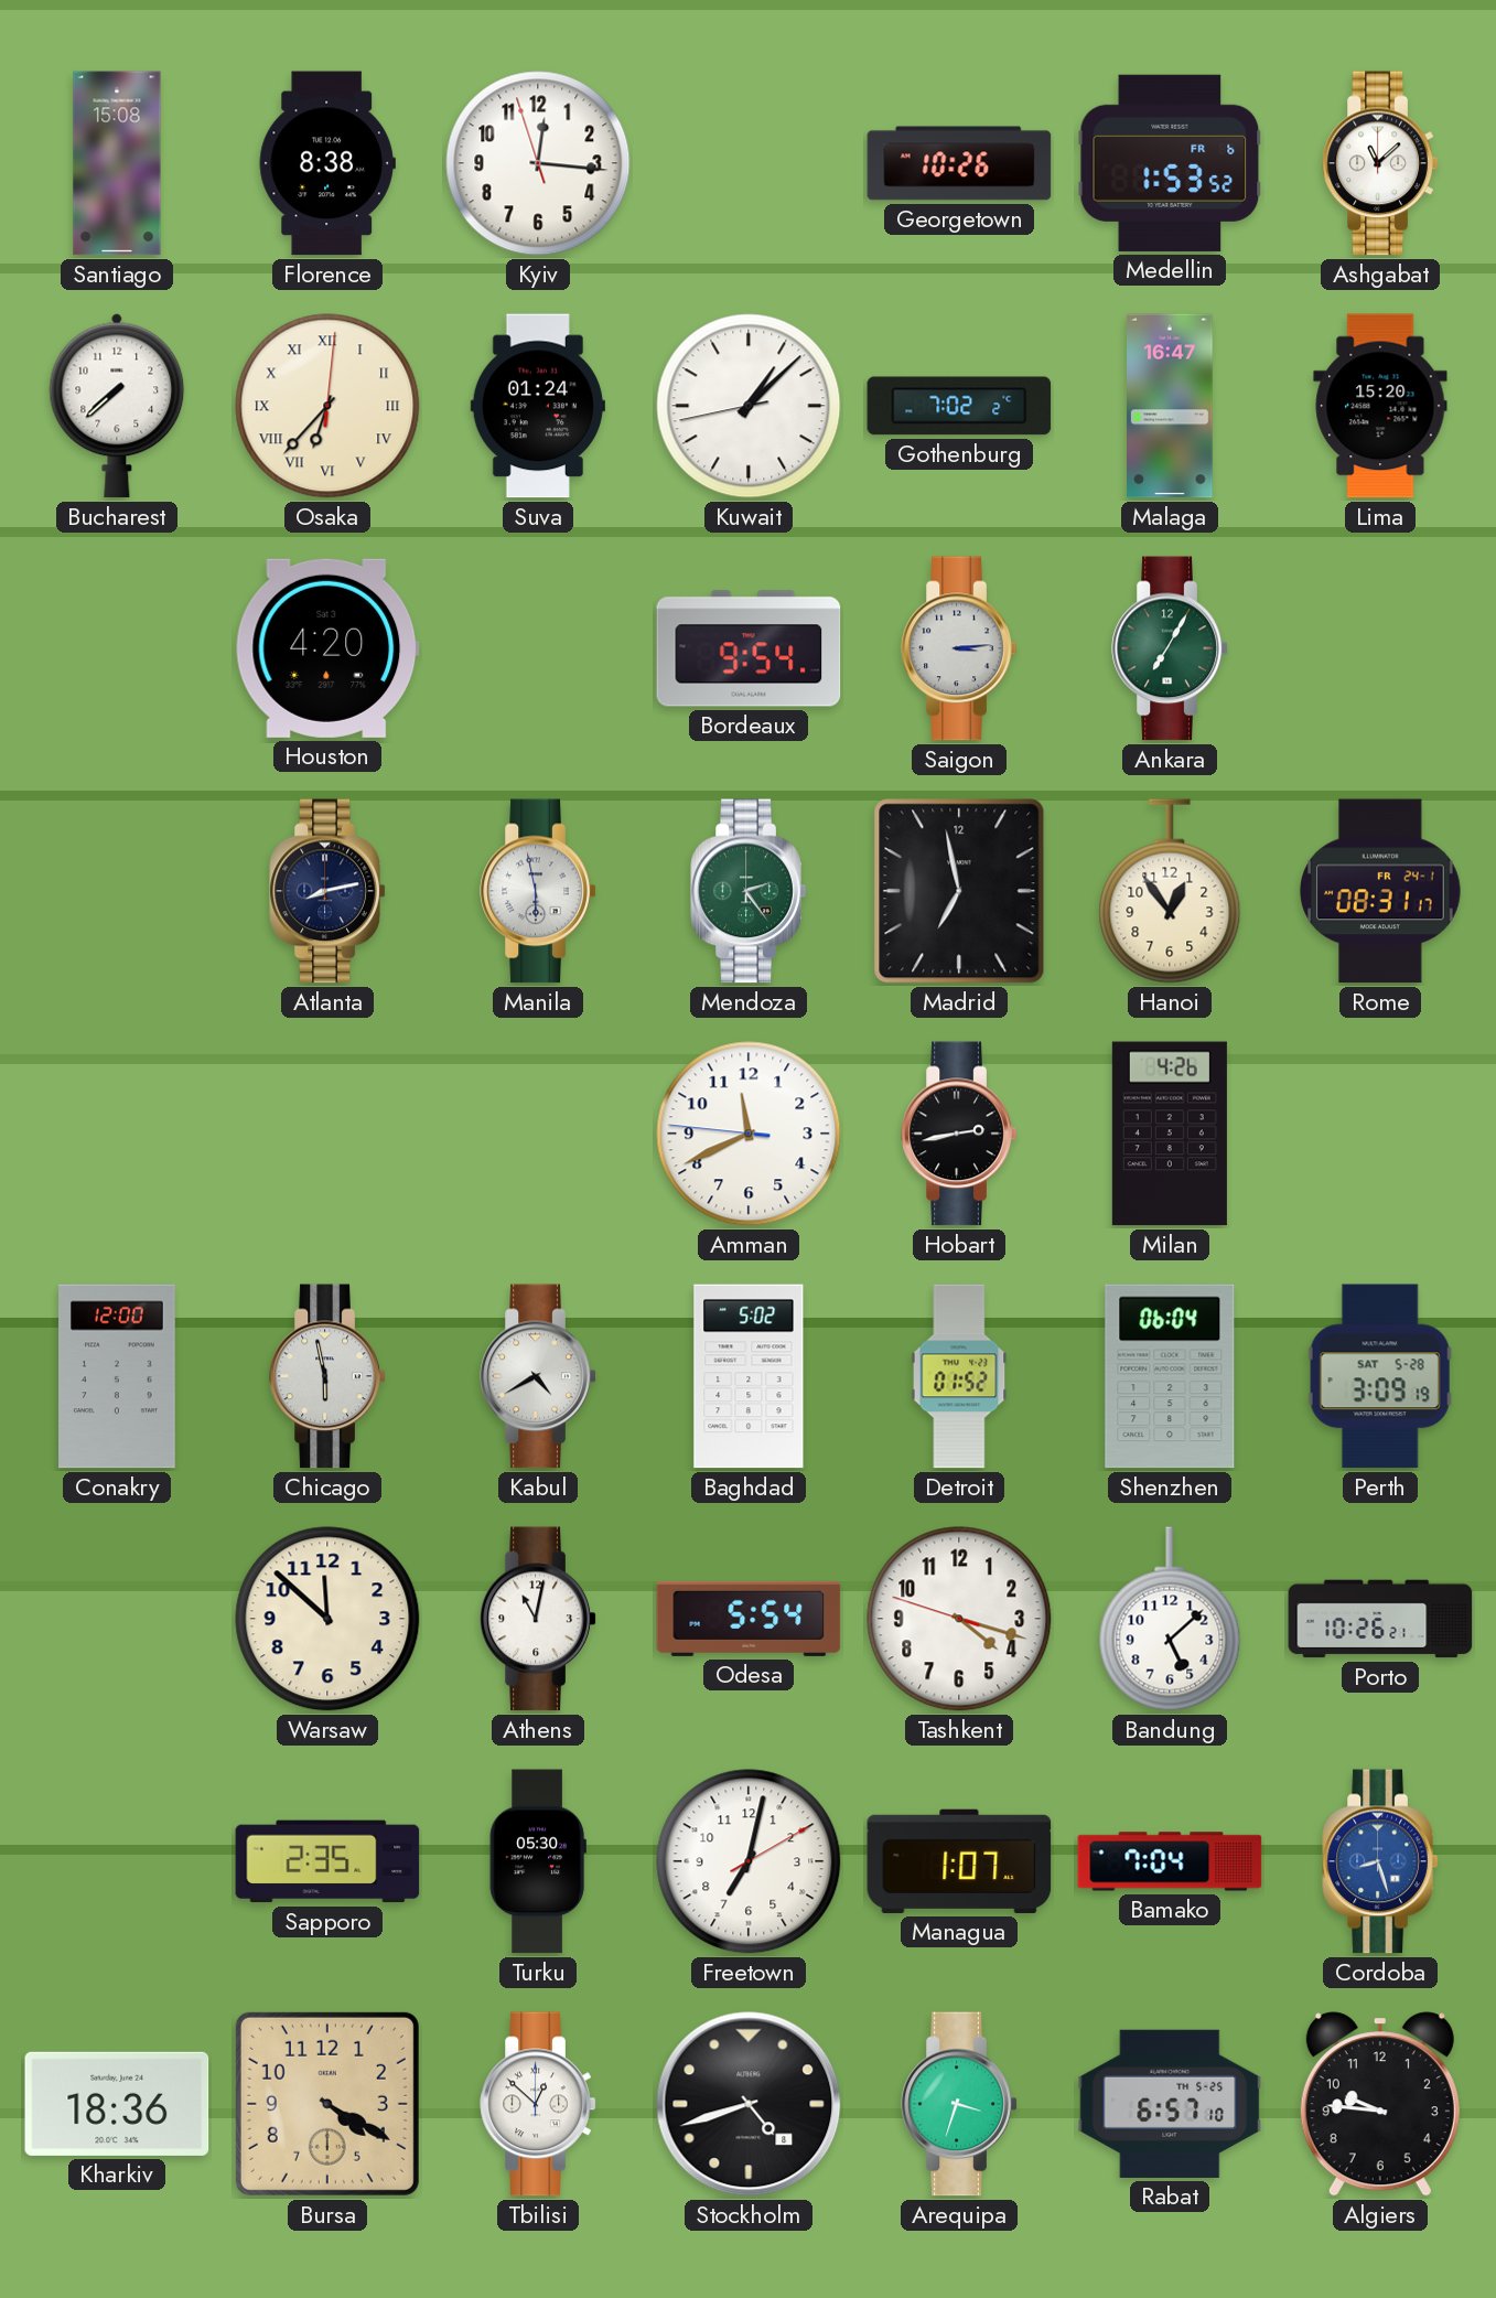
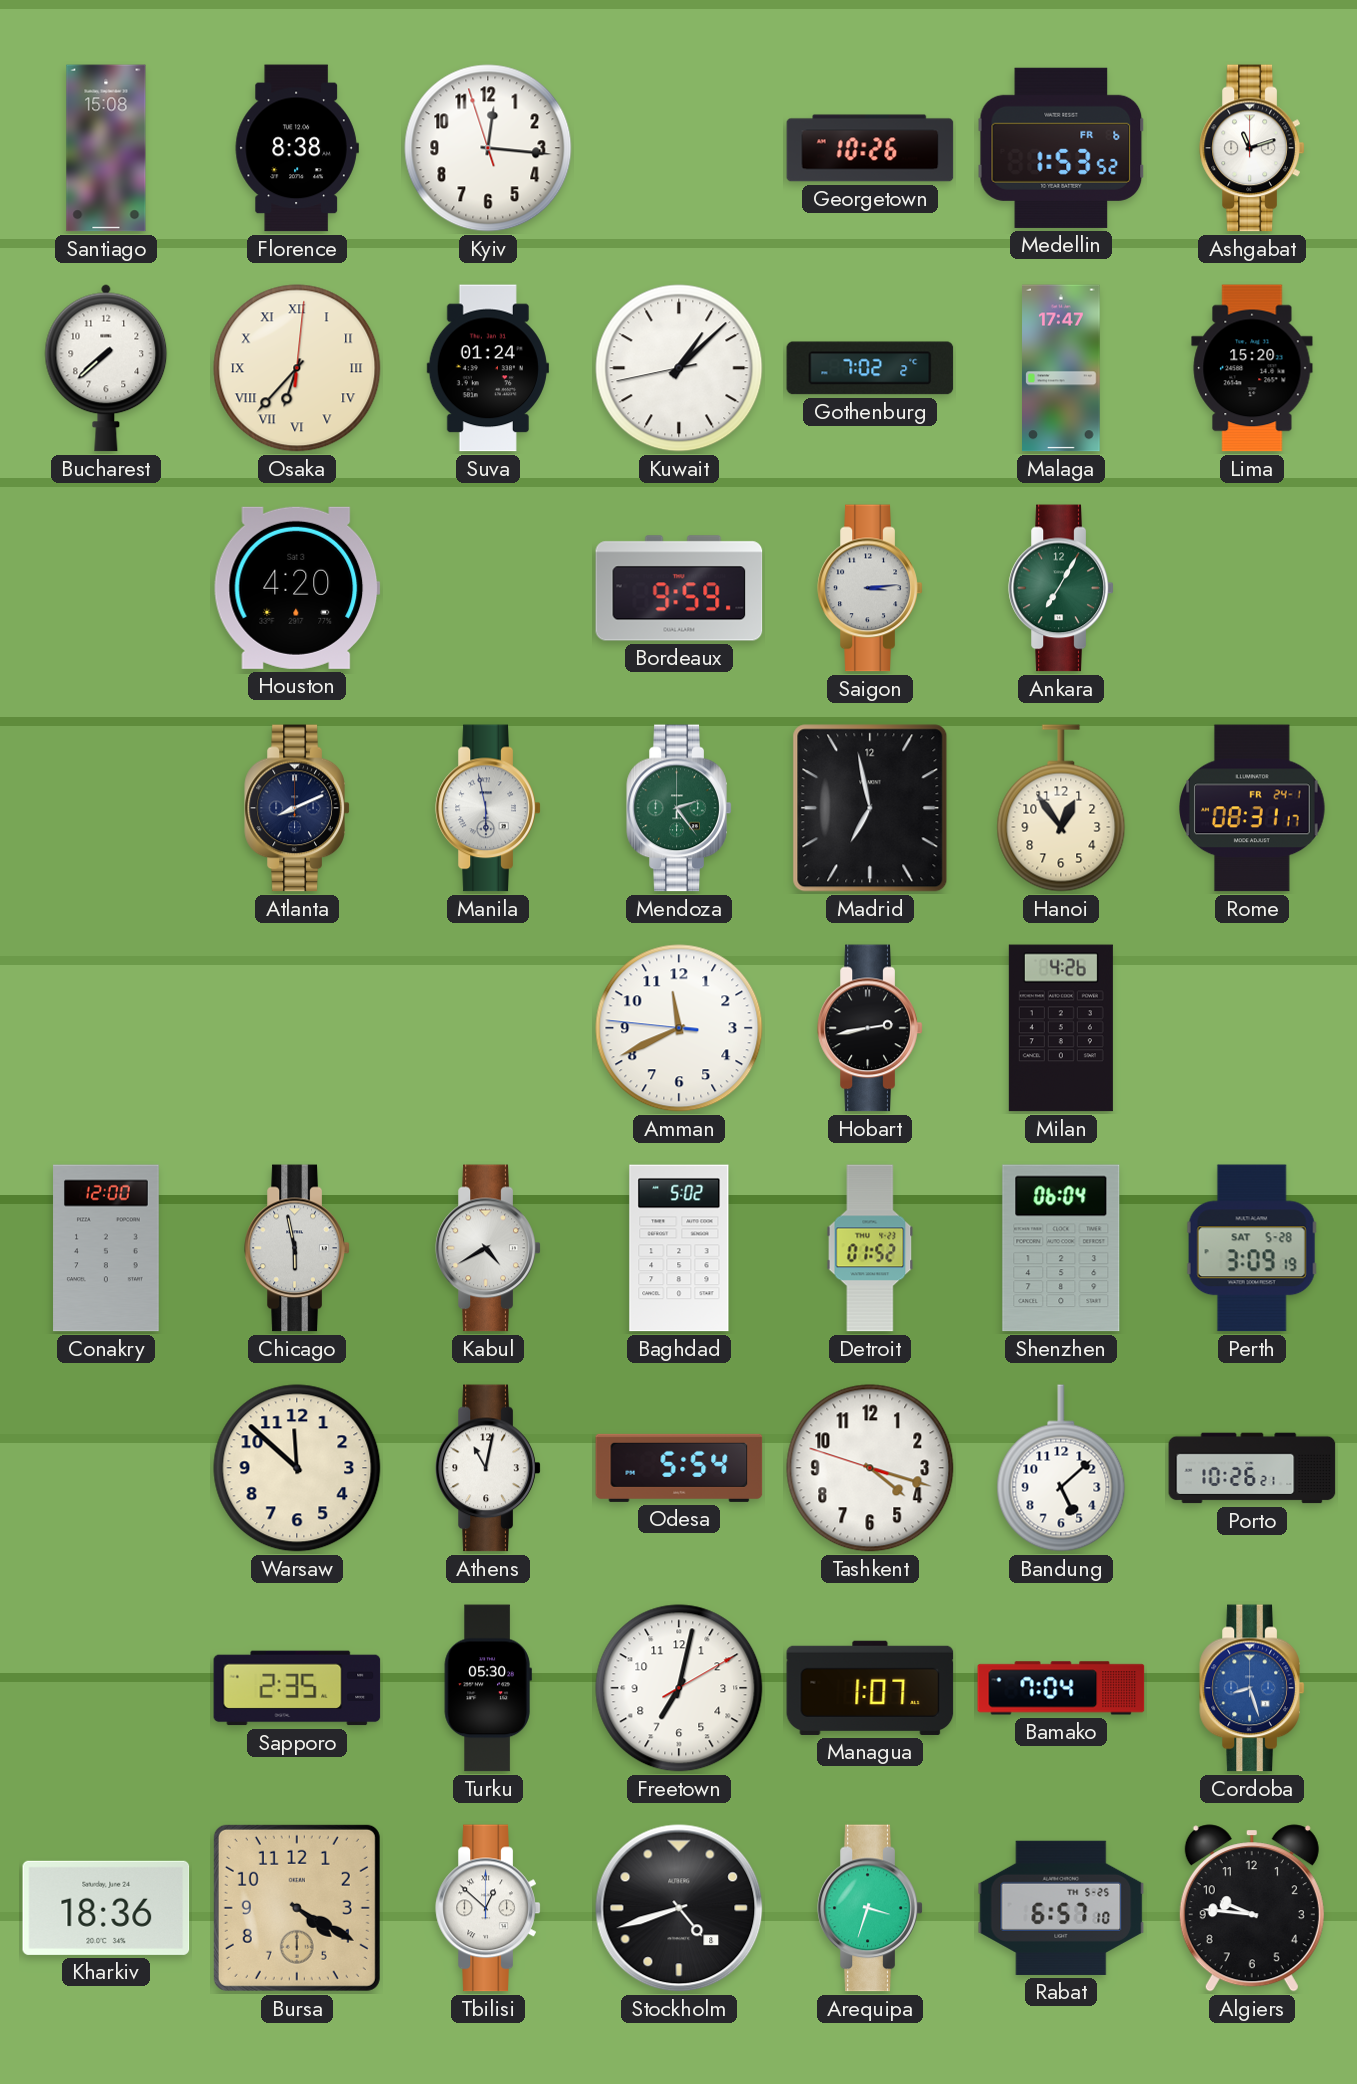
Ashgabat: 11:08 -> 11:12 (1252, 148)
Malaga: 16:47 -> 17:47 (1061, 368)
Bordeaux: 9:54 -> 9:59 (679, 588)
Atlanta: 8:13 -> 8:11 (297, 808)
